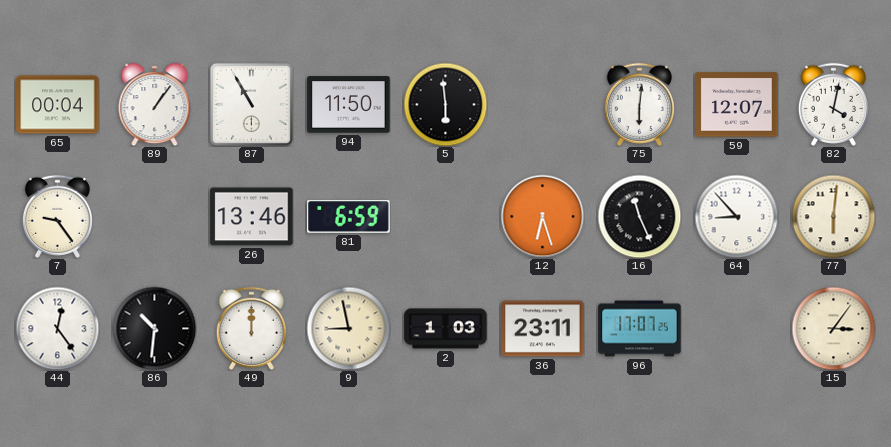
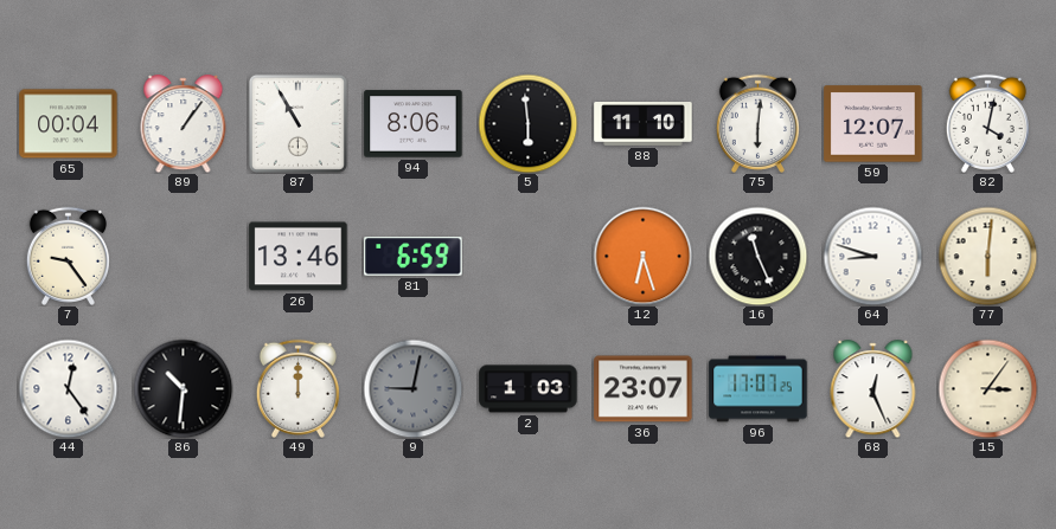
94: 11:50 -> 8:06 (414, 124)
88: none -> 11:10 (644, 124)
64: 8:53 -> 8:48 (872, 256)
9: 8:58 -> 9:02 (412, 388)
9 dial: cream -> grey (412, 388)
36: 23:11 -> 23:07 (644, 389)
68: none -> 12:26 (873, 389)
